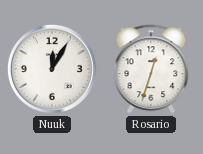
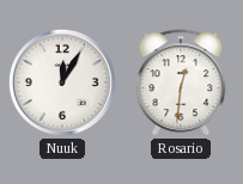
Rosario: 12:33 -> 12:31 (181, 84)
